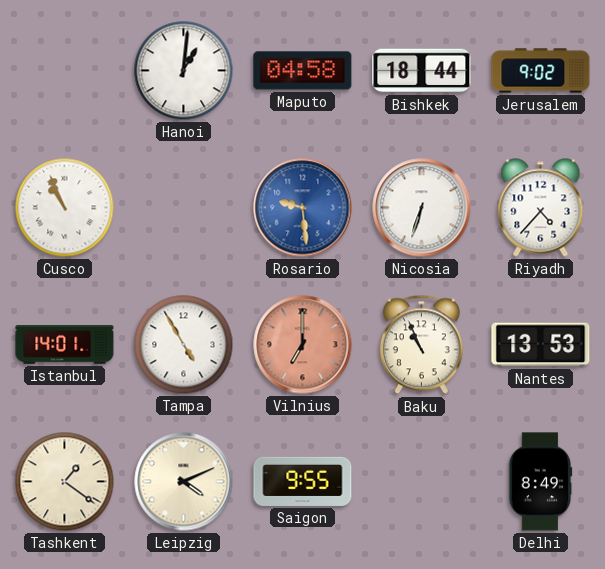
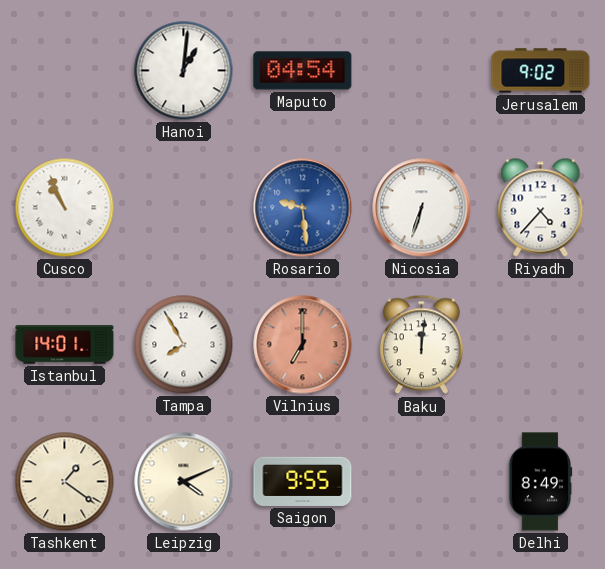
Maputo: 04:58 -> 04:54 (303, 71)
Bishkek: 18:44 -> none (422, 71)
Tampa: 4:55 -> 7:55 (184, 345)
Baku: 10:56 -> 12:01 (421, 345)
Nantes: 13:53 -> none (541, 345)
